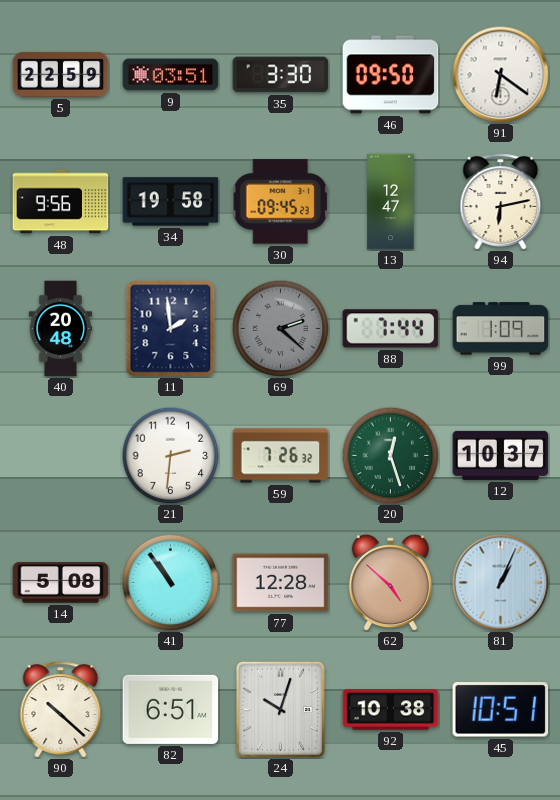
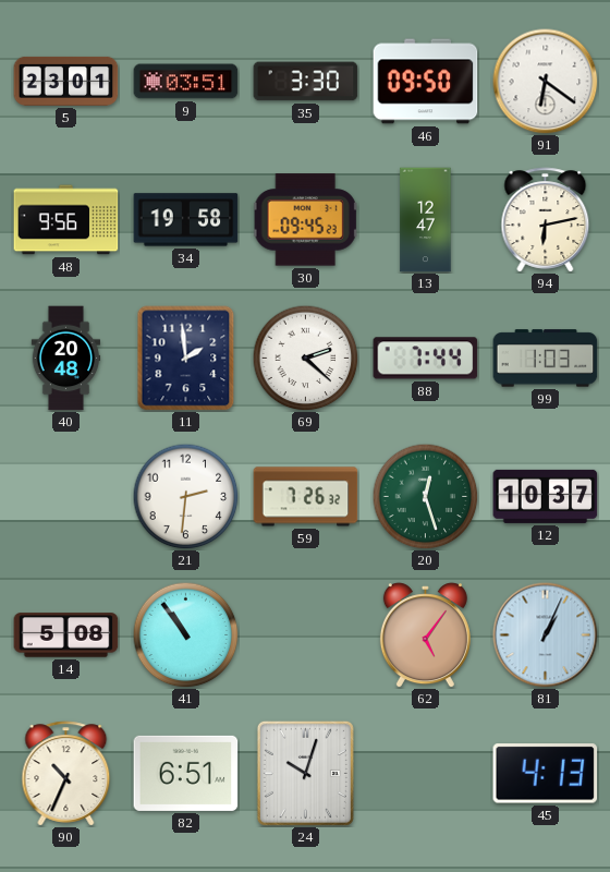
5: 22:59 -> 23:01 (66, 81)
69 dial: grey -> white (305, 358)
99: 1:09 -> 1:03 (546, 359)
77: 12:28 -> none (281, 583)
62: 4:52 -> 5:06 (425, 635)
90: 10:22 -> 10:34 (66, 774)
92: 10:38 -> none (391, 710)
45: 10:51 -> 4:13 (546, 774)
